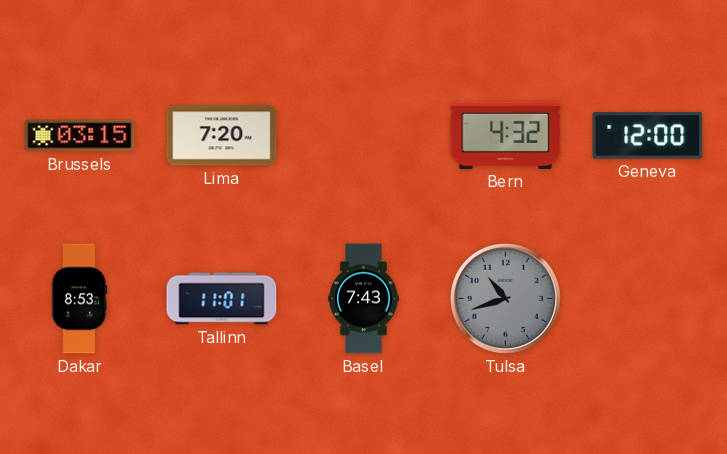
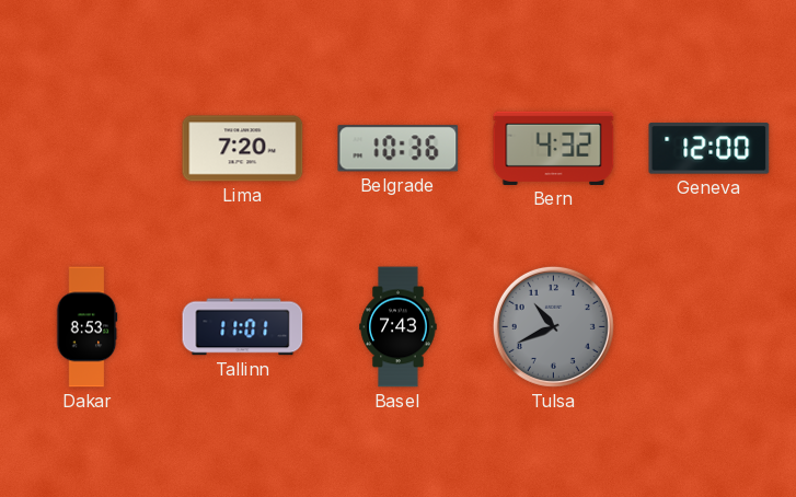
Brussels: 03:15 -> none (80, 136)
Belgrade: none -> 10:36 (399, 149)
Tulsa: 10:42 -> 10:41 (553, 326)
